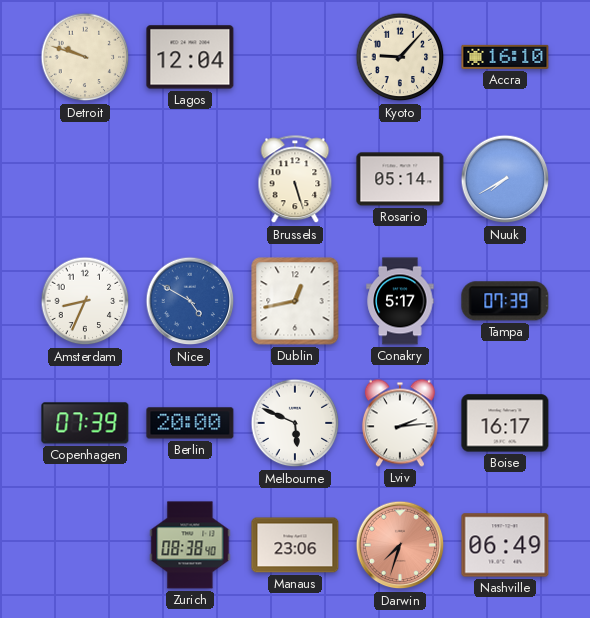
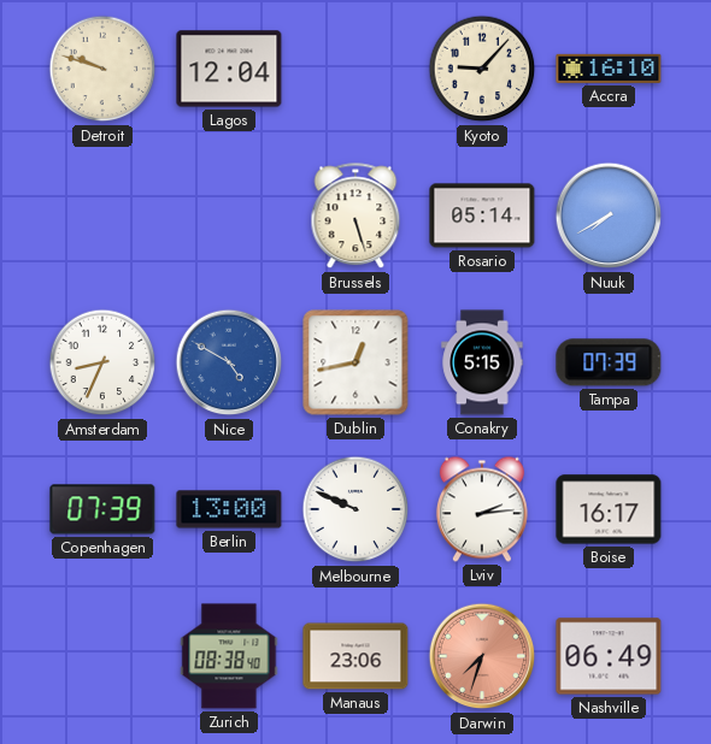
Conakry: 5:17 -> 5:15 (482, 362)
Berlin: 20:00 -> 13:00 (229, 509)
Melbourne: 5:49 -> 9:49 (355, 509)
